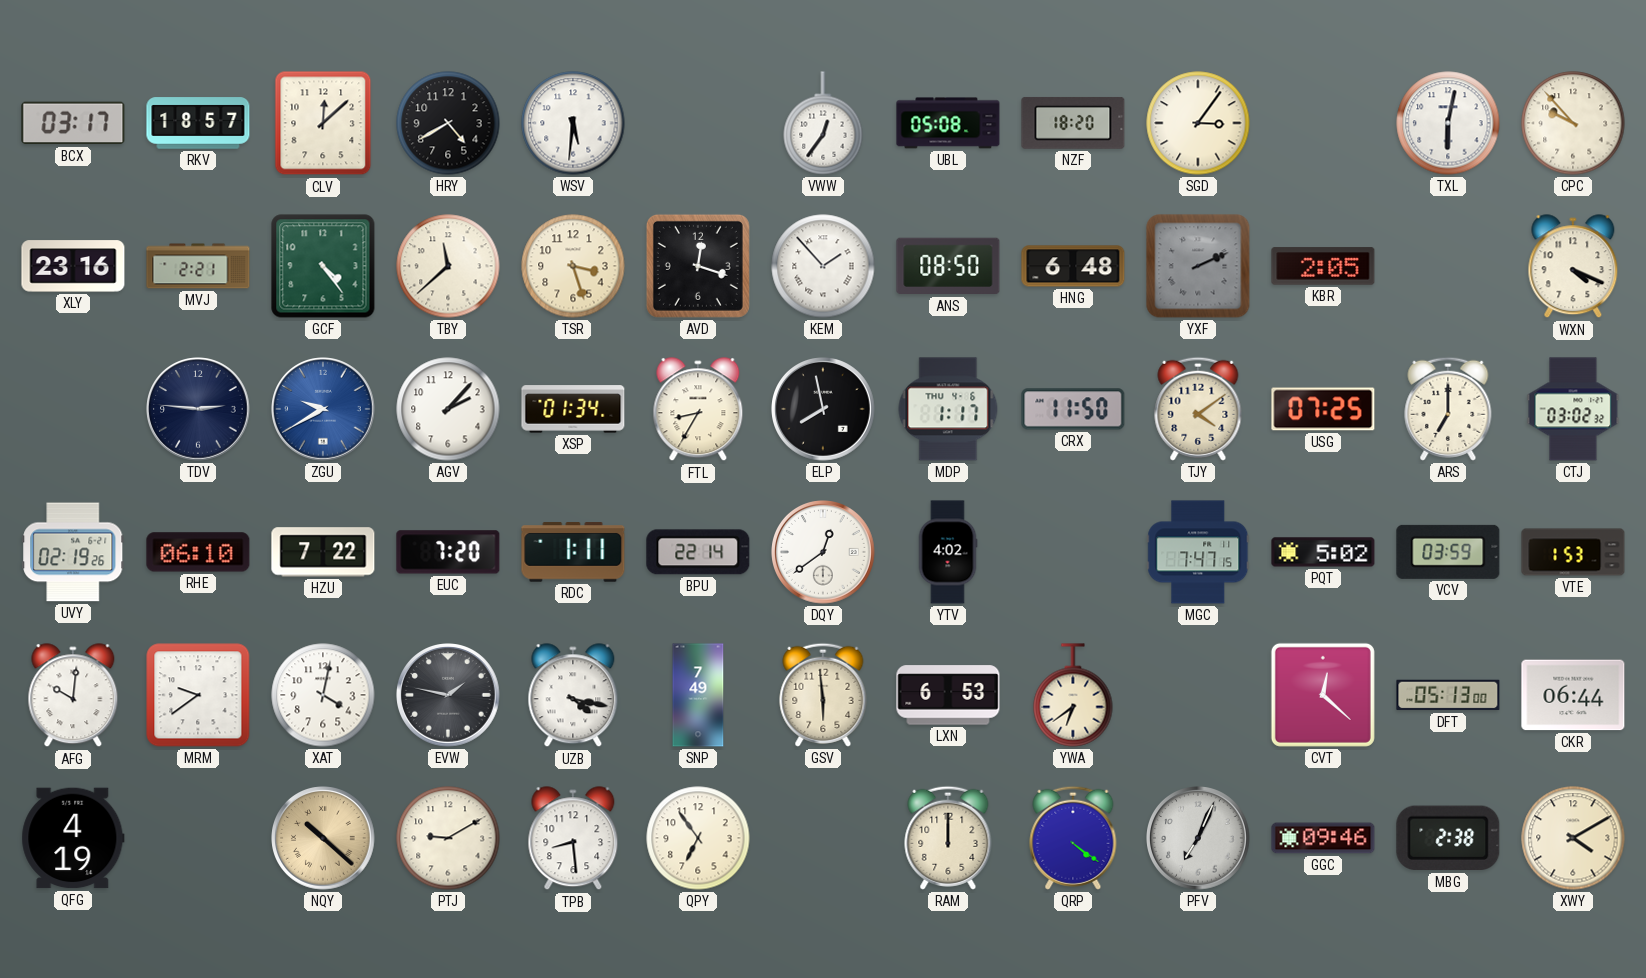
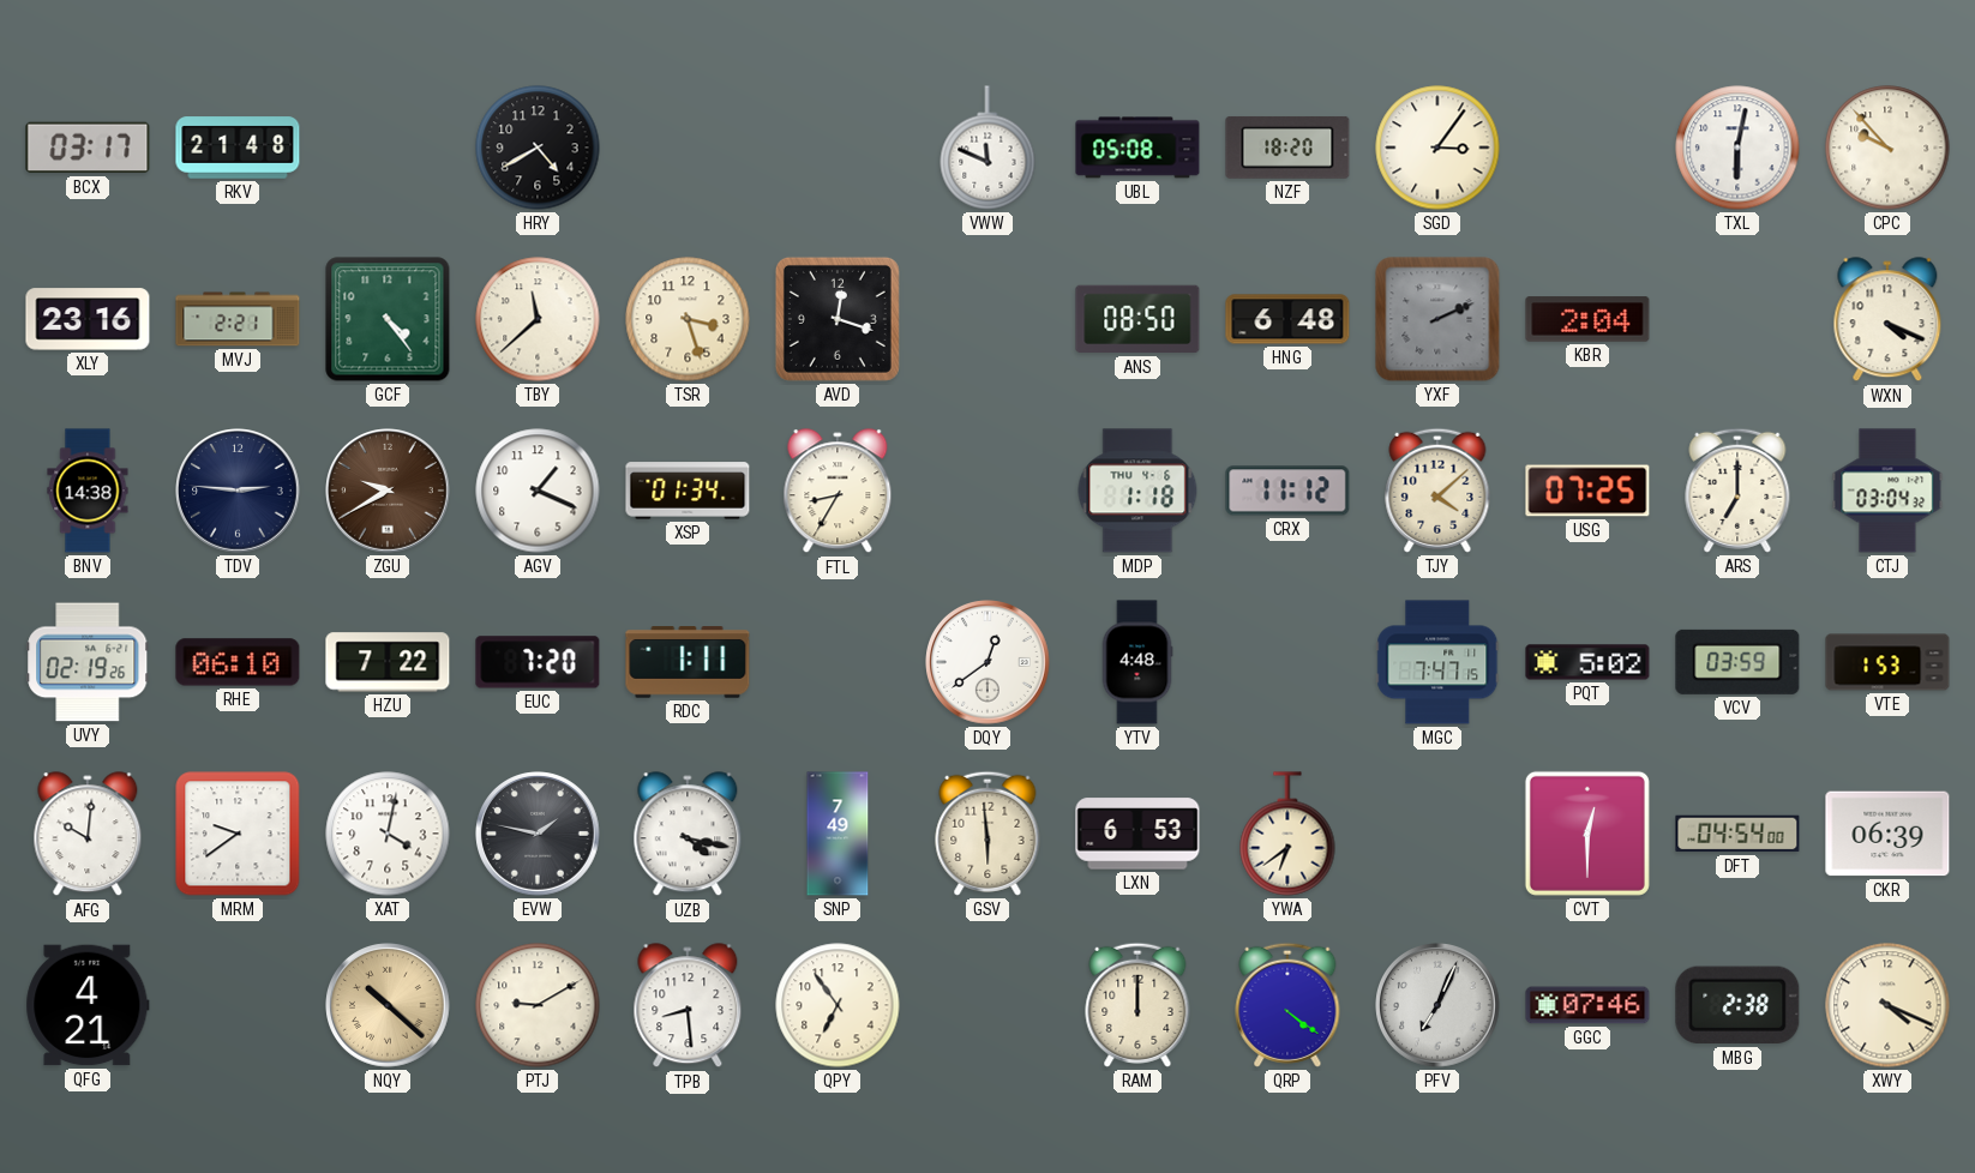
RKV: 18:57 -> 21:48 (238, 148)
CLV: 12:08 -> none (323, 123)
WSV: 5:31 -> none (573, 123)
VWW: 12:36 -> 11:49 (987, 148)
KEM: 1:53 -> none (823, 266)
KBR: 2:05 -> 2:04 (1587, 319)
BNV: none -> 14:38 (88, 491)
ZGU dial: blue -> brown (388, 491)
AGV: 2:07 -> 1:19 (538, 491)
ELP: 7:58 -> none (823, 409)
MDP: 1:17 -> 1:18 (1137, 491)
CRX: 11:50 -> 11:12 (1287, 491)
TJY: 4:09 -> 4:08 (1437, 491)
CTJ: 03:02 -> 03:04 (1887, 491)
BPU: 22:14 -> none (698, 552)
YTV: 4:02 -> 4:48 (1137, 662)
CVT: 12:22 -> 12:30 (1587, 834)
DFT: 05:13 -> 04:54 (1737, 834)
CKR: 06:44 -> 06:39 (1887, 834)
QFG: 4:19 -> 4:21 (88, 1005)
GGC: 09:46 -> 07:46 (1587, 1005)
XWY: 4:10 -> 4:19 (1887, 1005)
